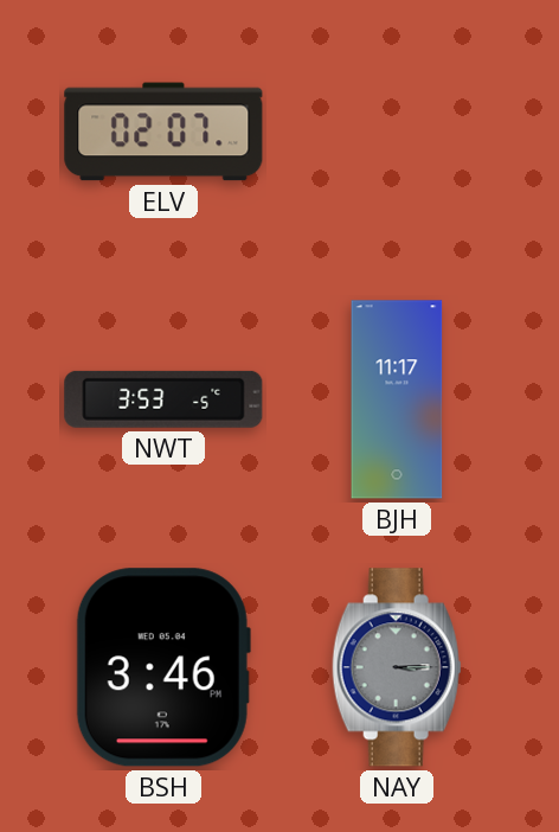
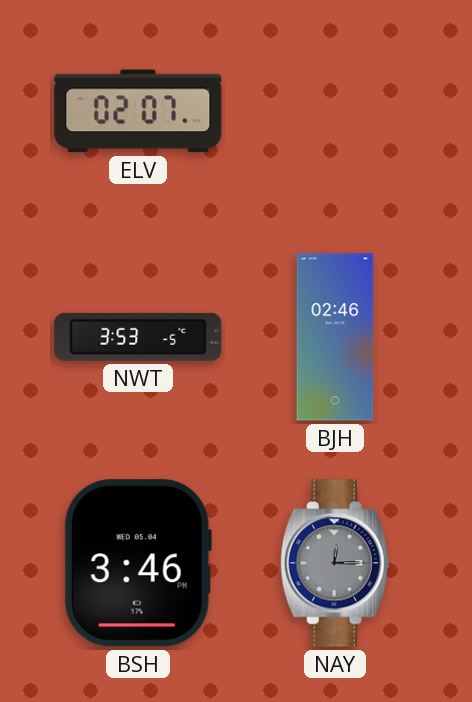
BJH: 11:17 -> 02:46 (335, 337)
NAY: 3:15 -> 12:15 (335, 563)
